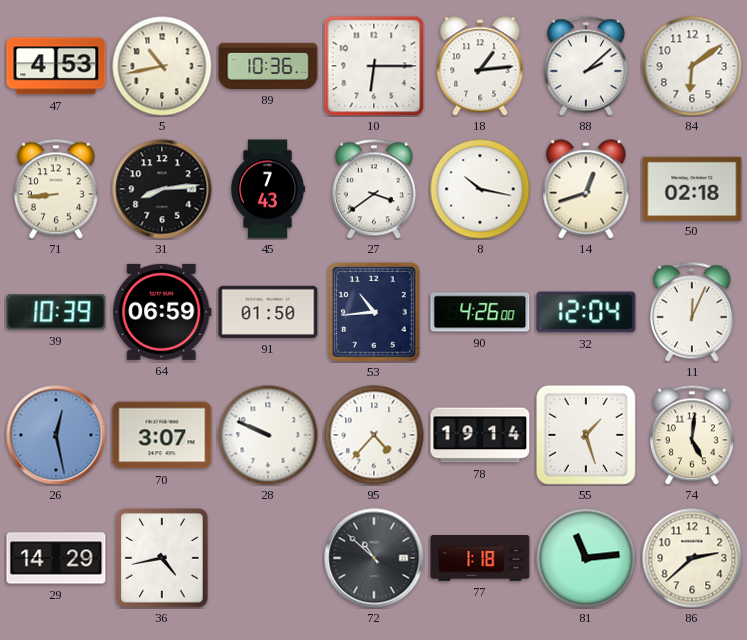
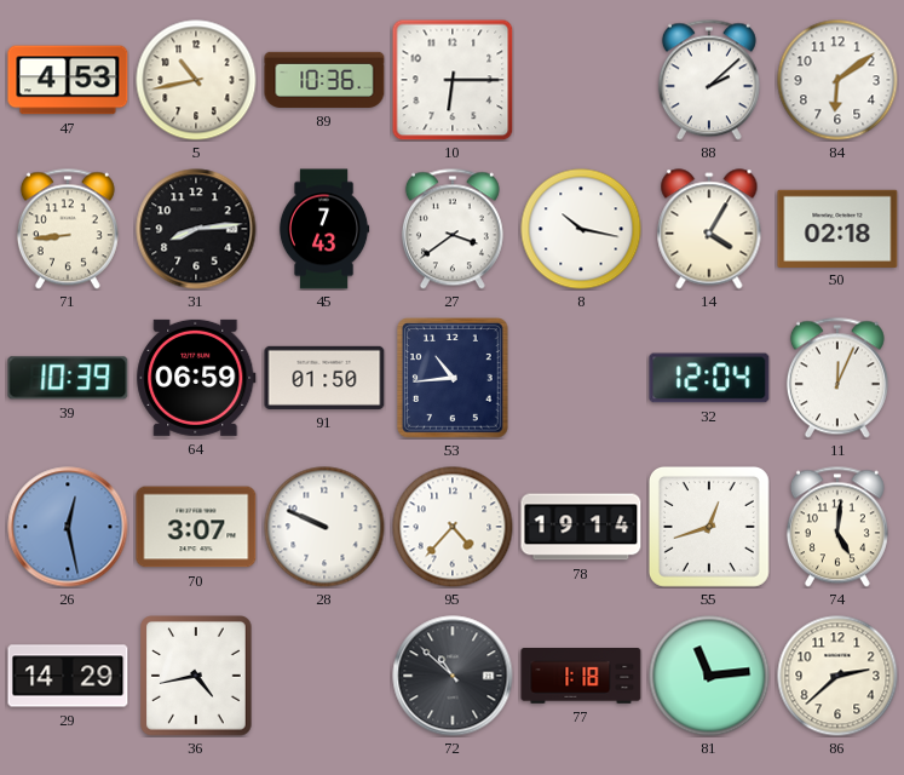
18: 1:14 -> none (480, 66)
14: 12:42 -> 4:05 (709, 229)
90: 4:26 -> none (480, 312)
55: 1:27 -> 12:42 (709, 527)
